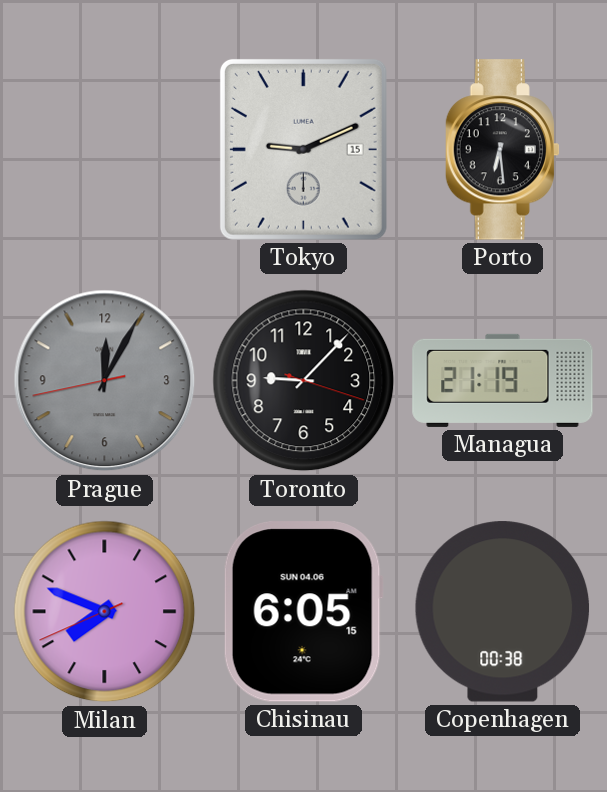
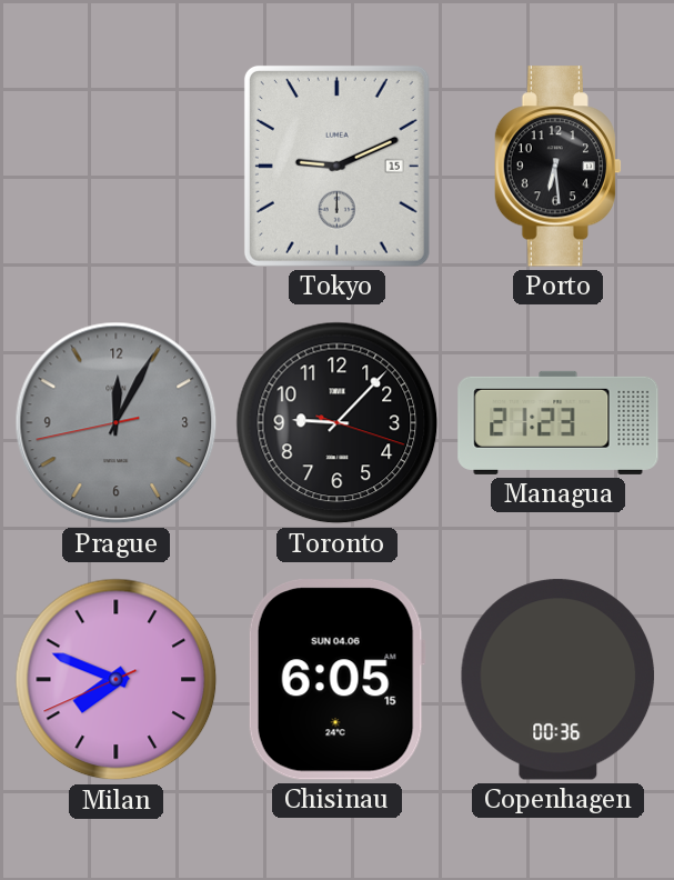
Managua: 21:19 -> 21:23 (559, 422)
Copenhagen: 00:38 -> 00:36 (559, 680)
